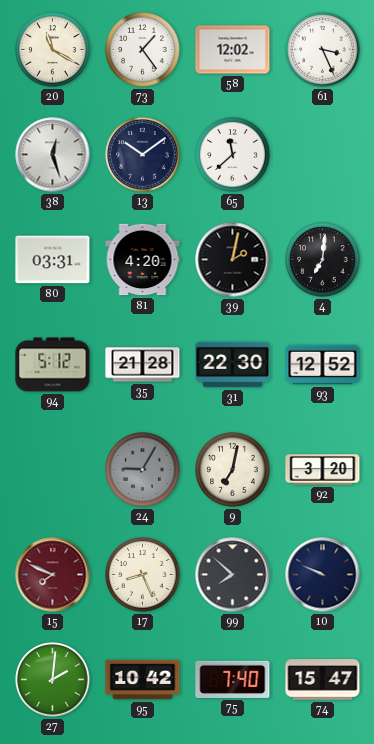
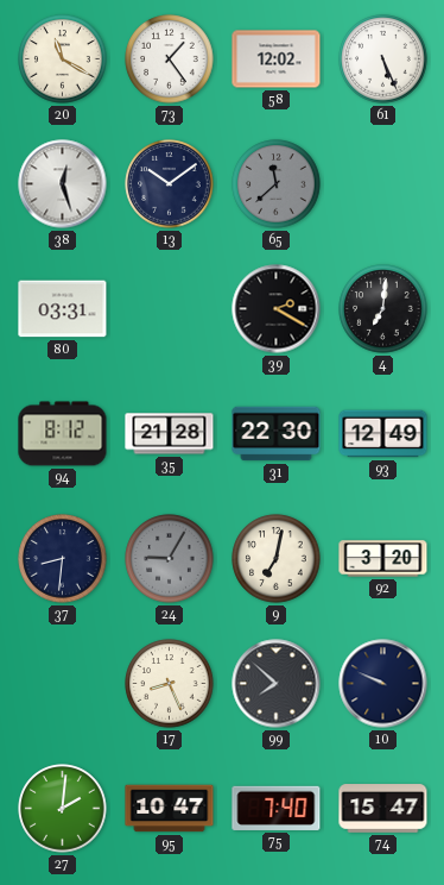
61: 3:26 -> 5:26 (383, 59)
65 dial: white -> grey (277, 184)
81: 4:20 -> none (143, 260)
39: 2:02 -> 2:20 (277, 309)
94: 5:12 -> 8:12 (63, 434)
93: 12:52 -> 12:49 (383, 434)
37: none -> 8:31 (63, 559)
15: 7:49 -> none (53, 575)
95: 10:42 -> 10:47 (170, 809)
